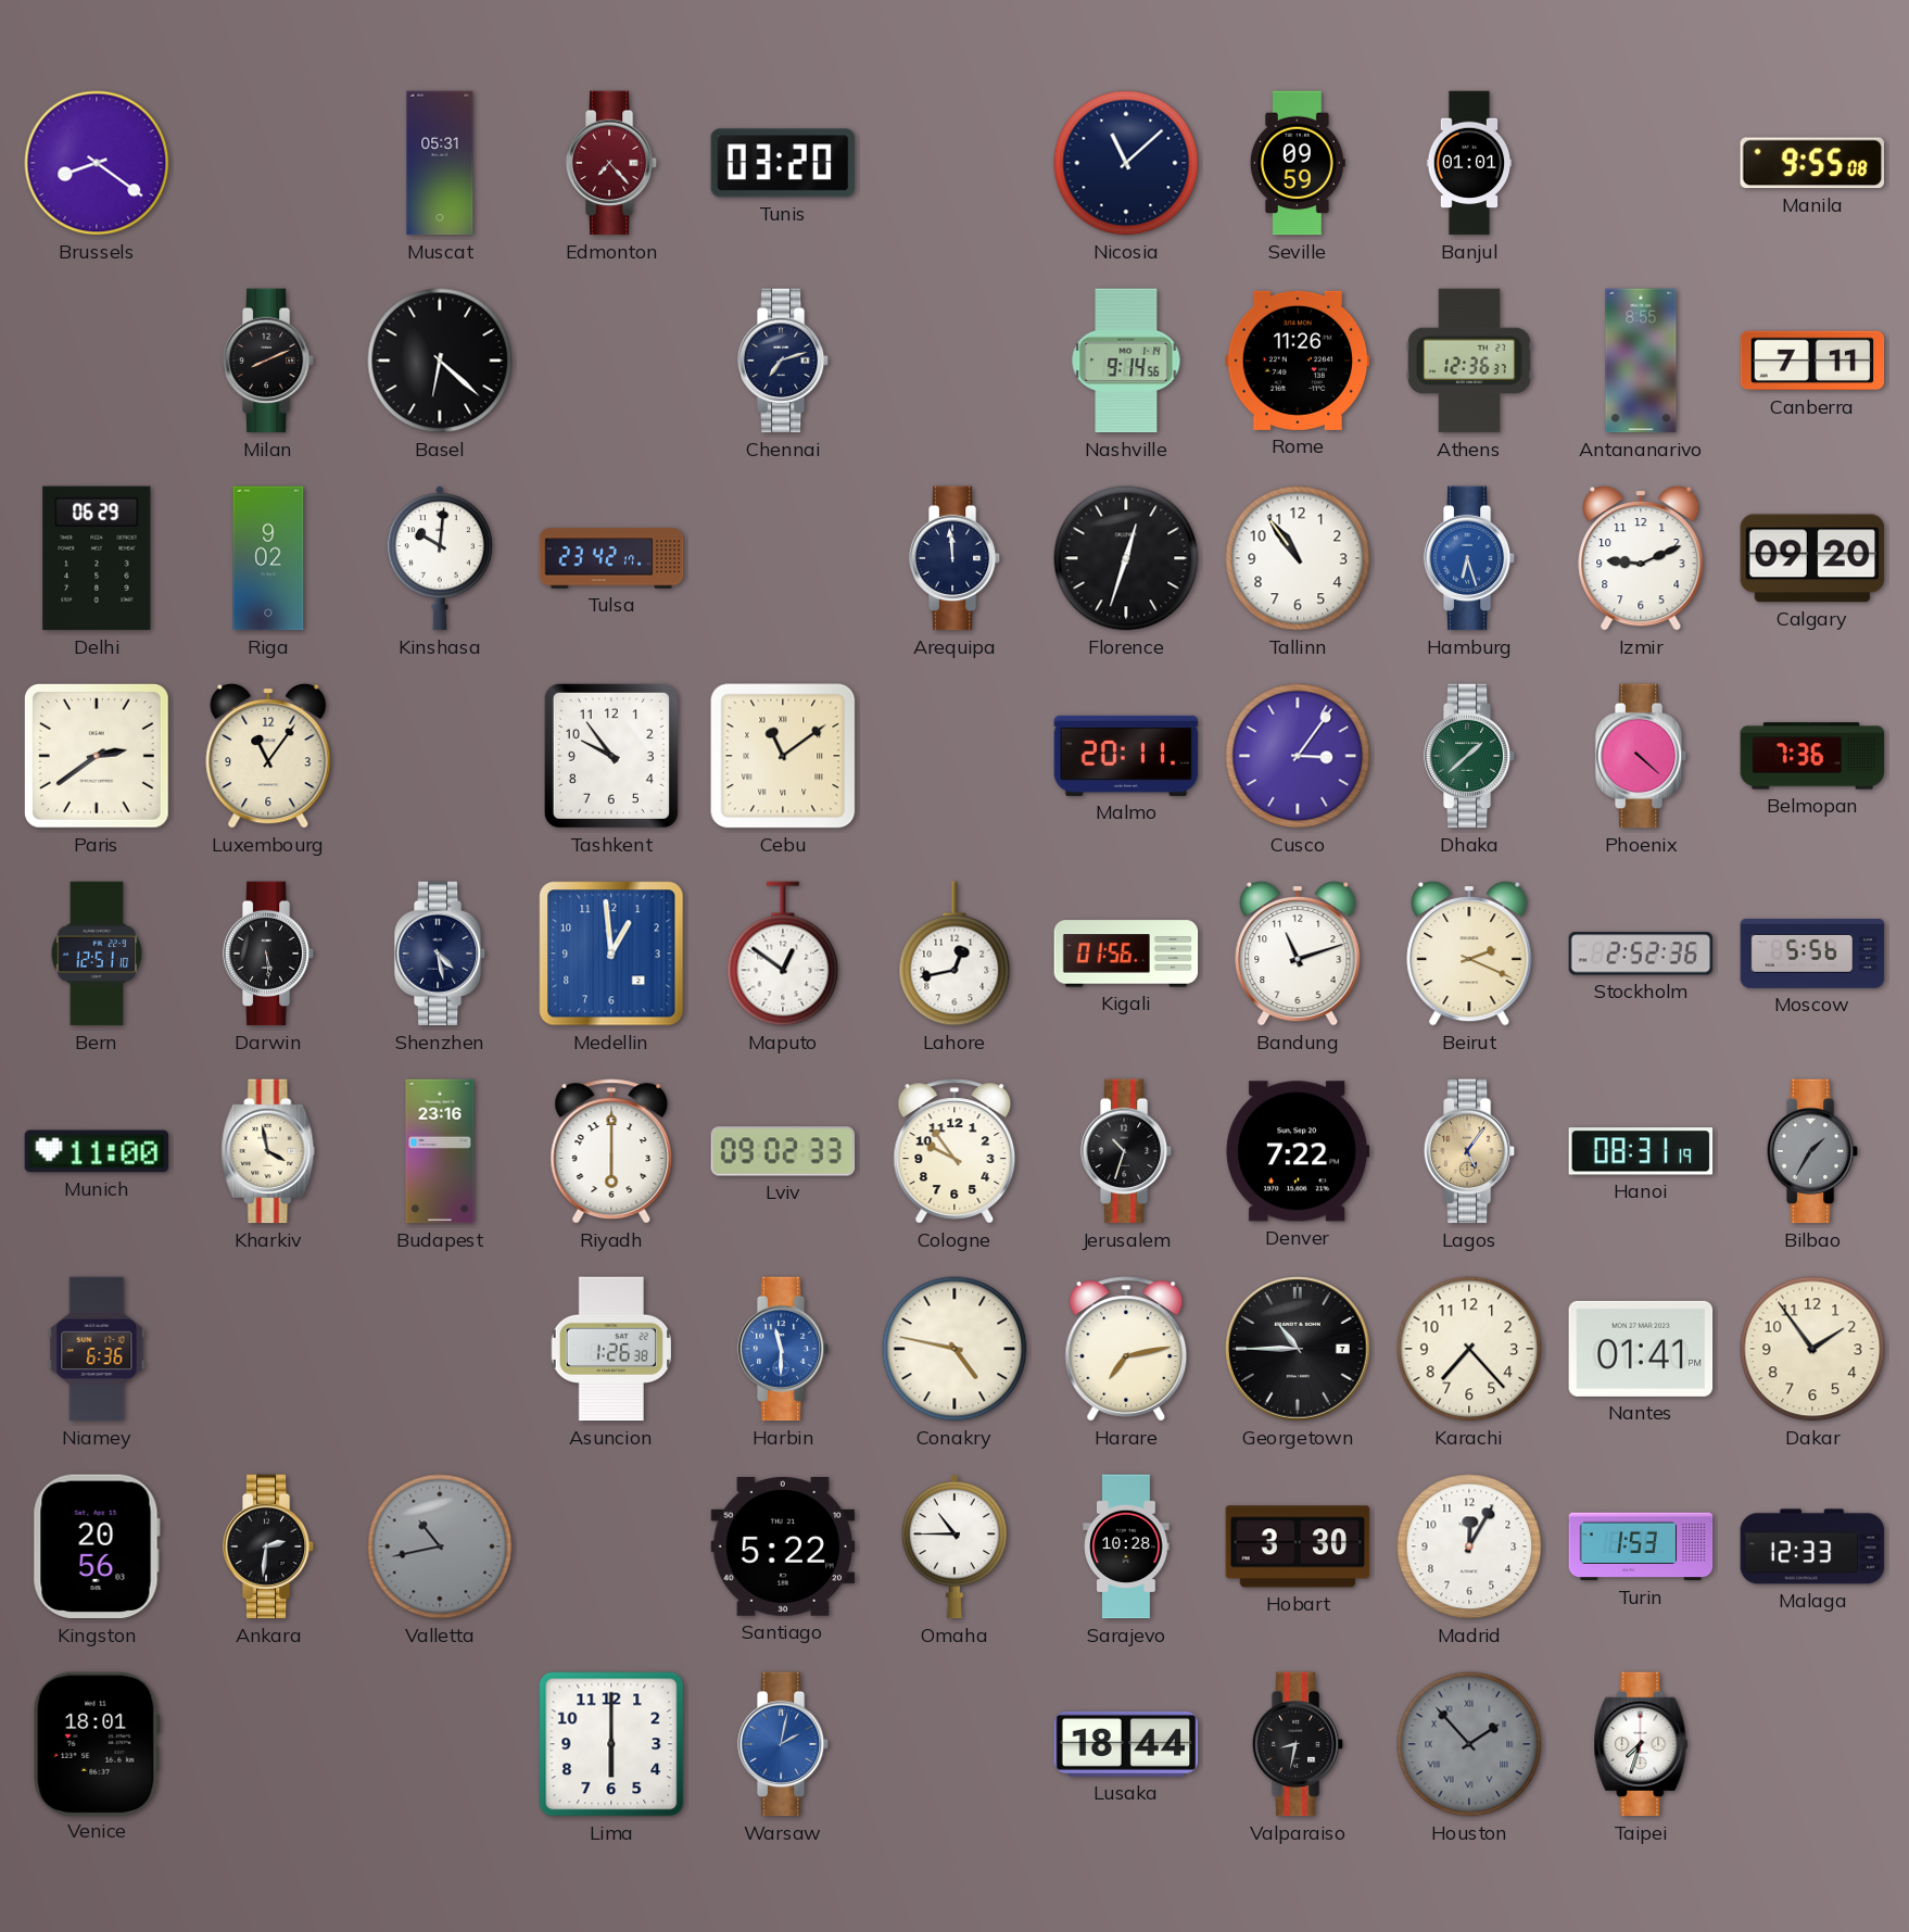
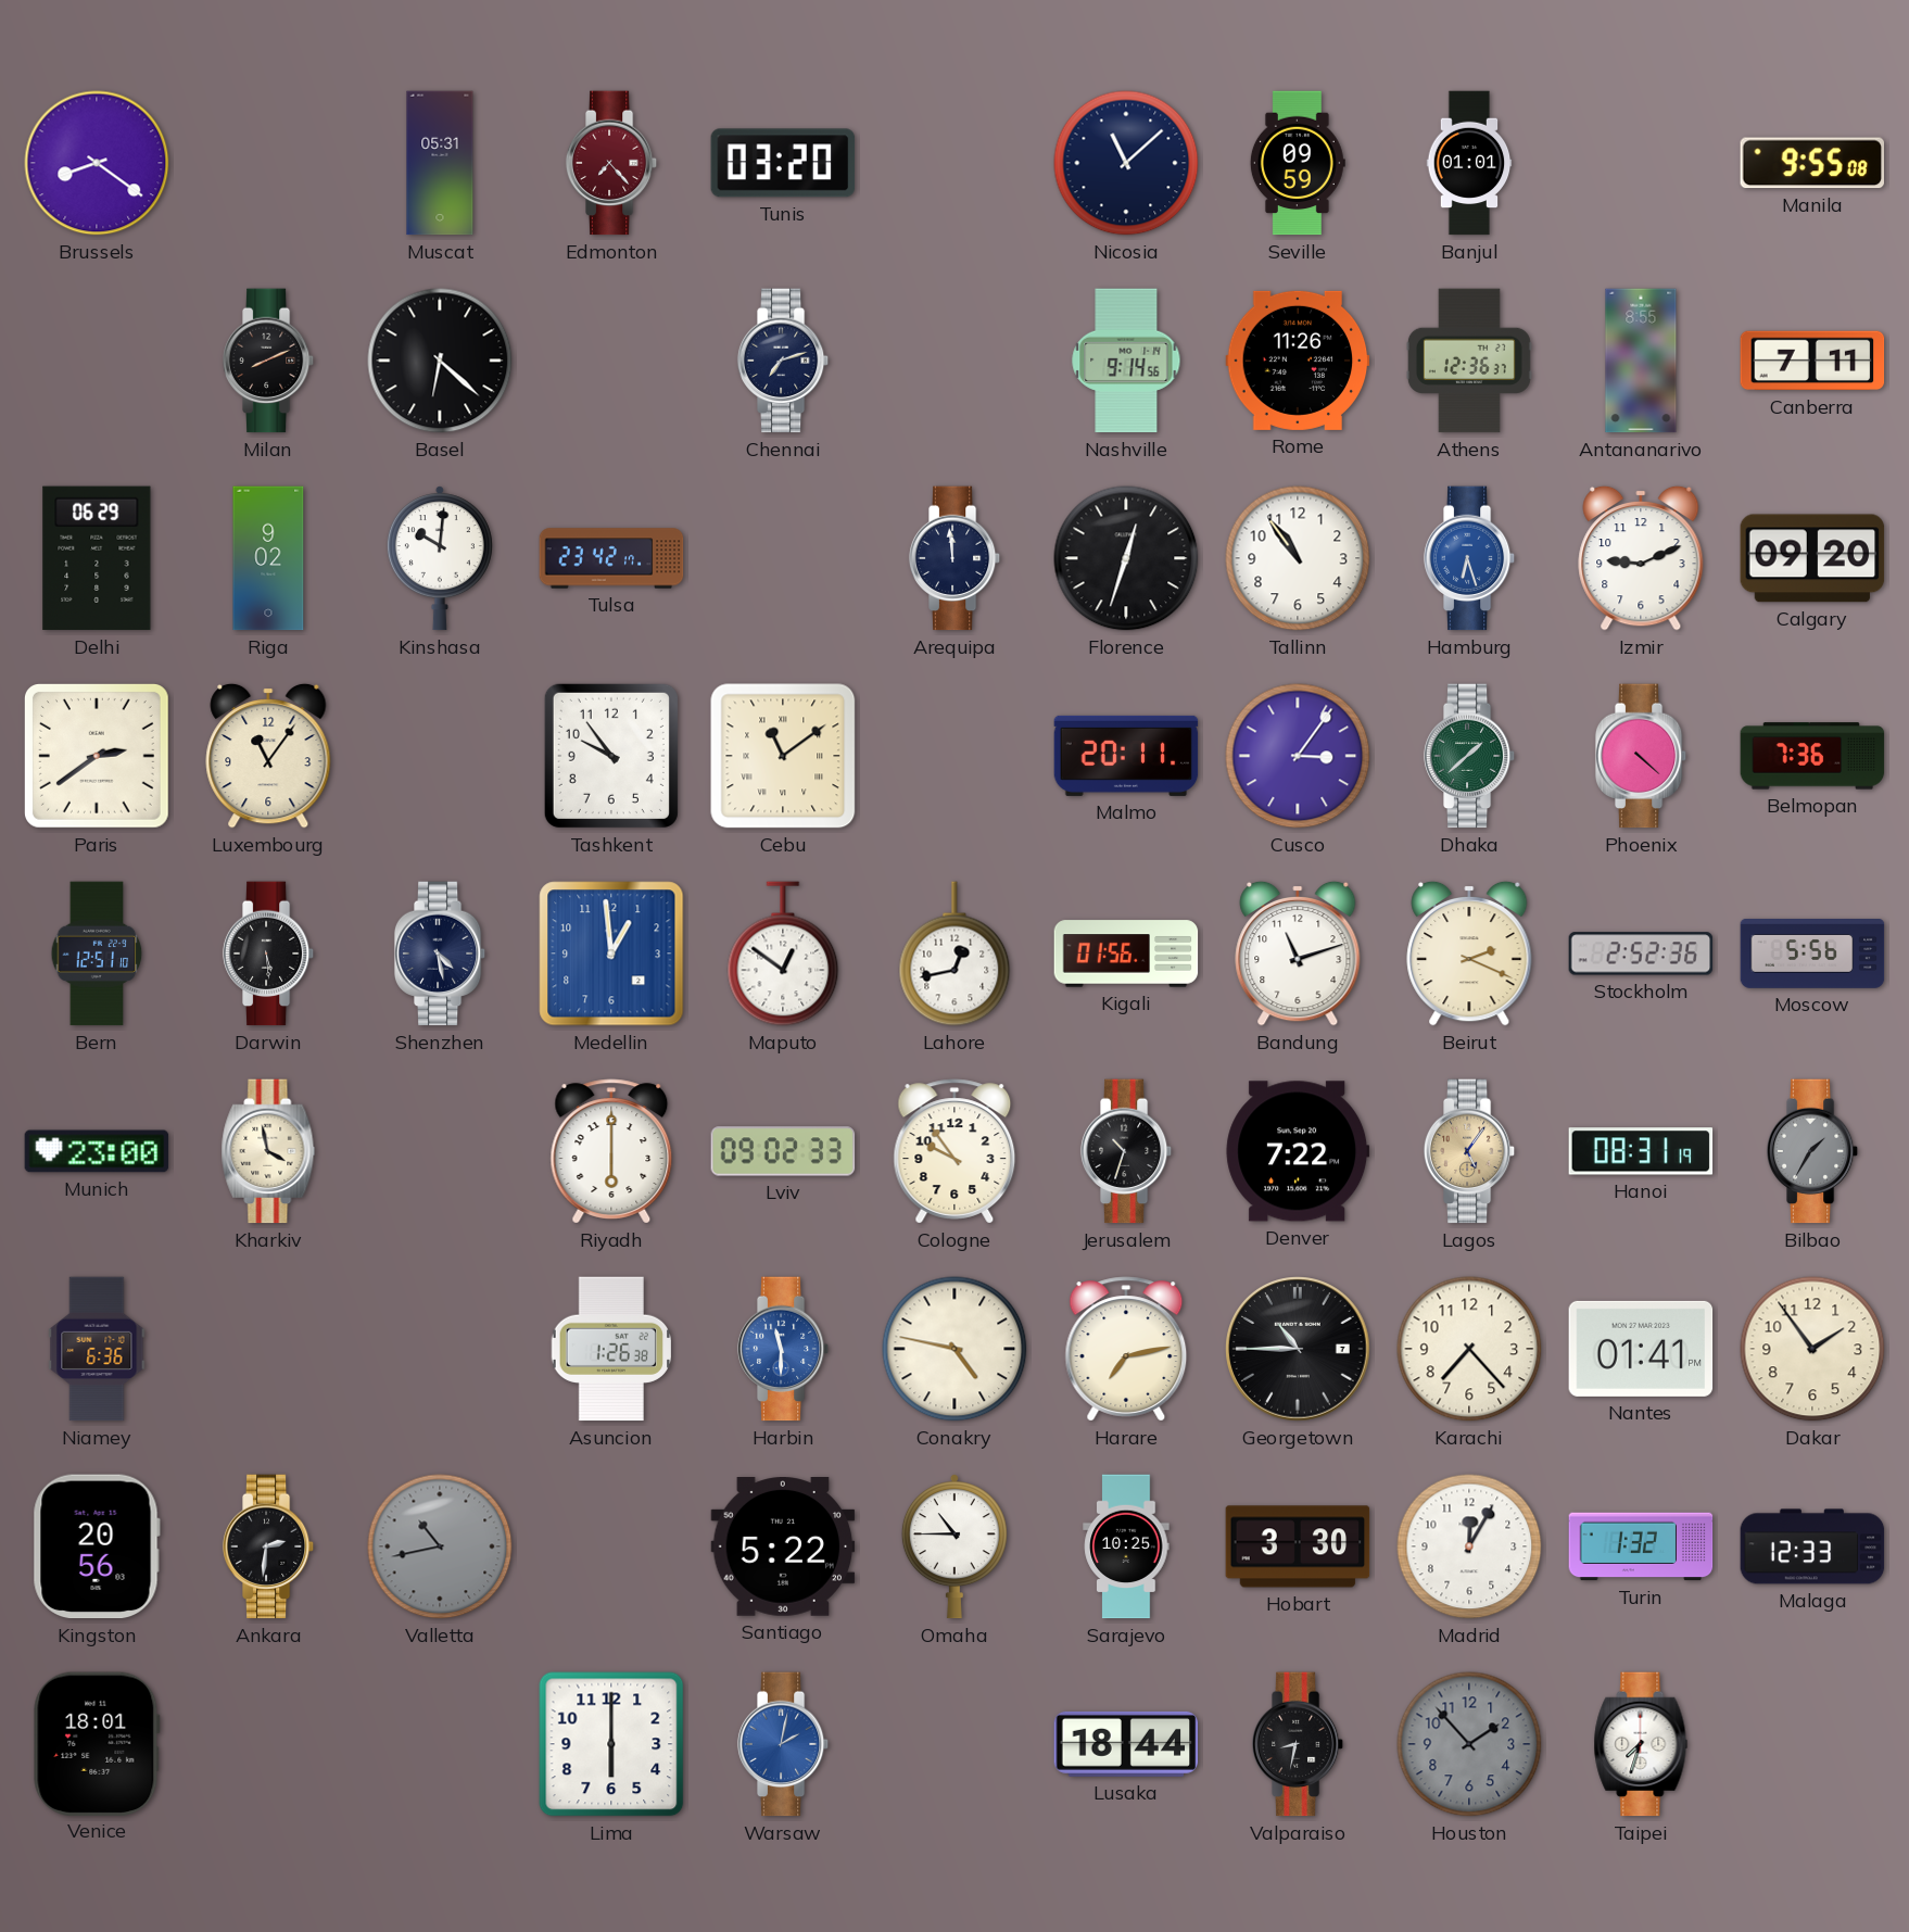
Munich: 11:00 -> 23:00 (97, 1151)
Budapest: 23:16 -> none (440, 1151)
Sarajevo: 10:28 -> 10:25 (1126, 1546)
Turin: 1:53 -> 1:32 (1641, 1546)
Houston numerals: Roman -> Arabic (1469, 1744)
